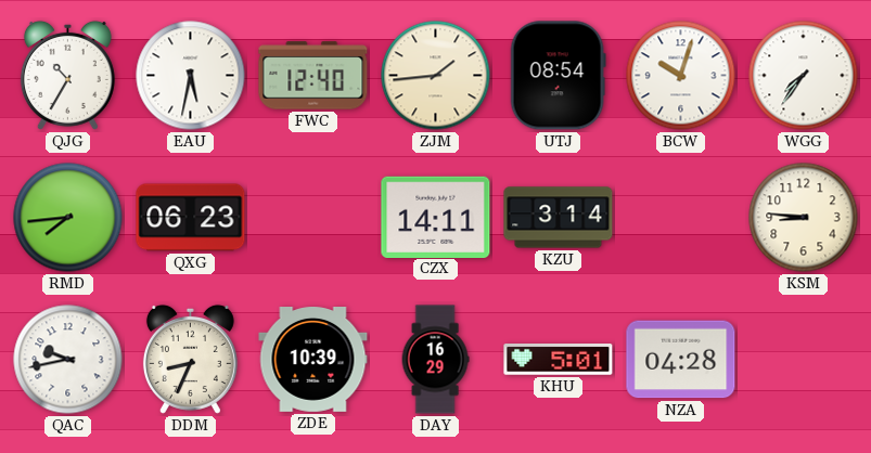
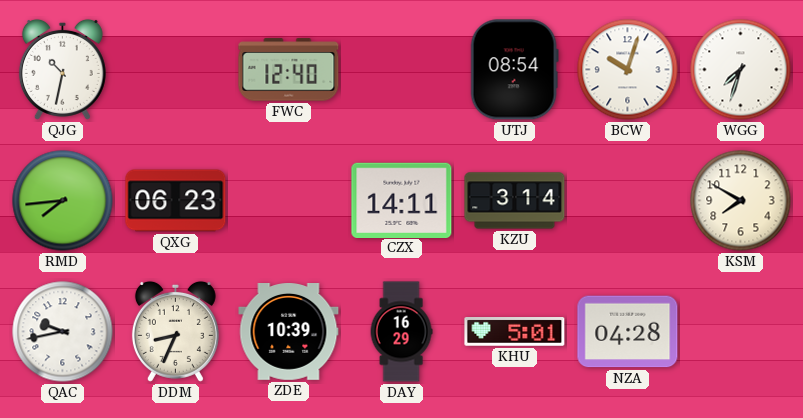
QJG: 10:35 -> 10:32 (62, 69)
EAU: 5:32 -> none (191, 76)
ZJM: 1:44 -> none (436, 76)
WGG: 7:36 -> 7:33 (741, 70)
KSM: 8:46 -> 7:50 (741, 201)
